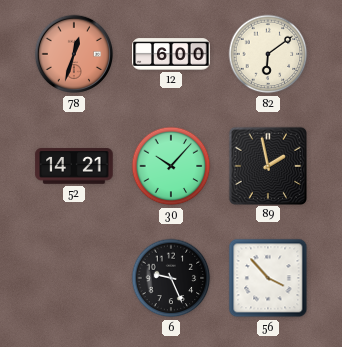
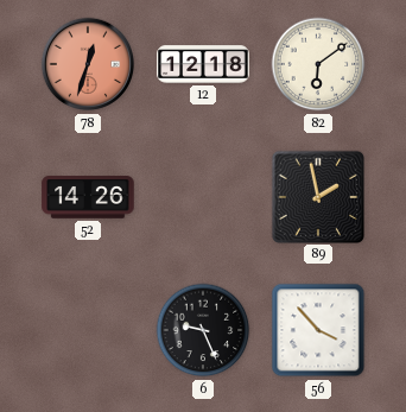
12: 6:00 -> 12:18 (203, 64)
52: 14:21 -> 14:26 (88, 197)
30: 10:07 -> none (171, 166)
